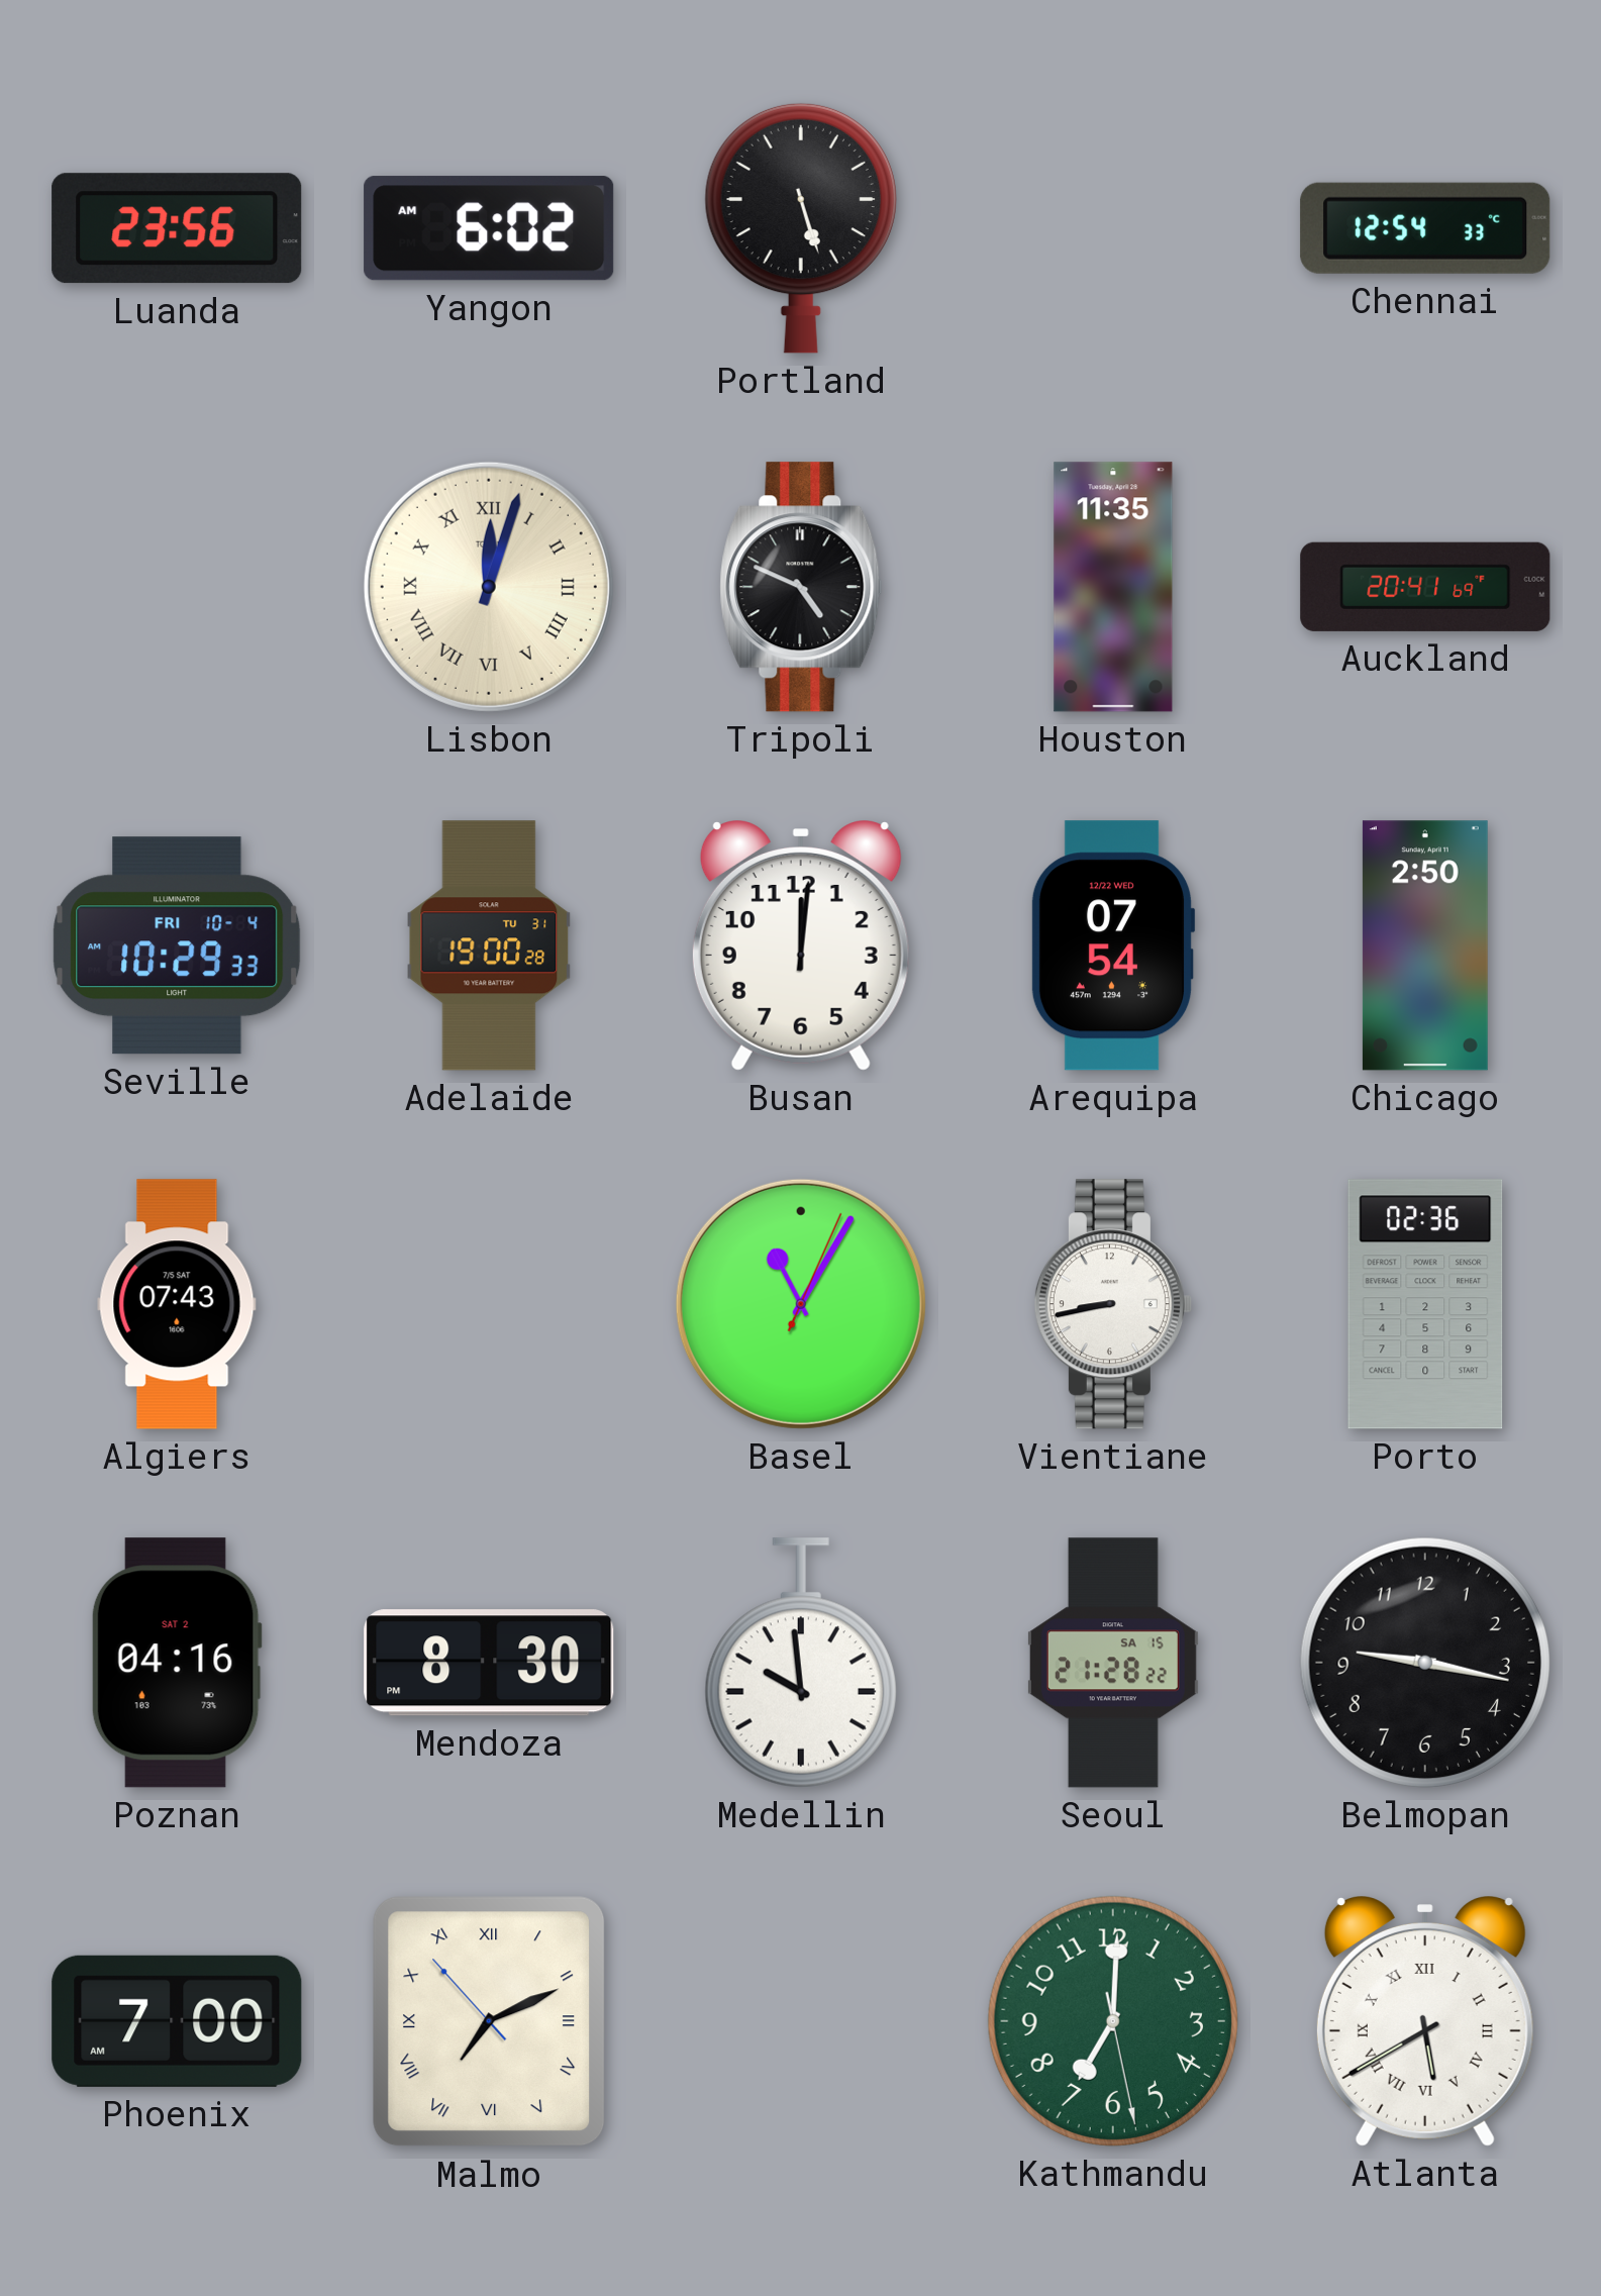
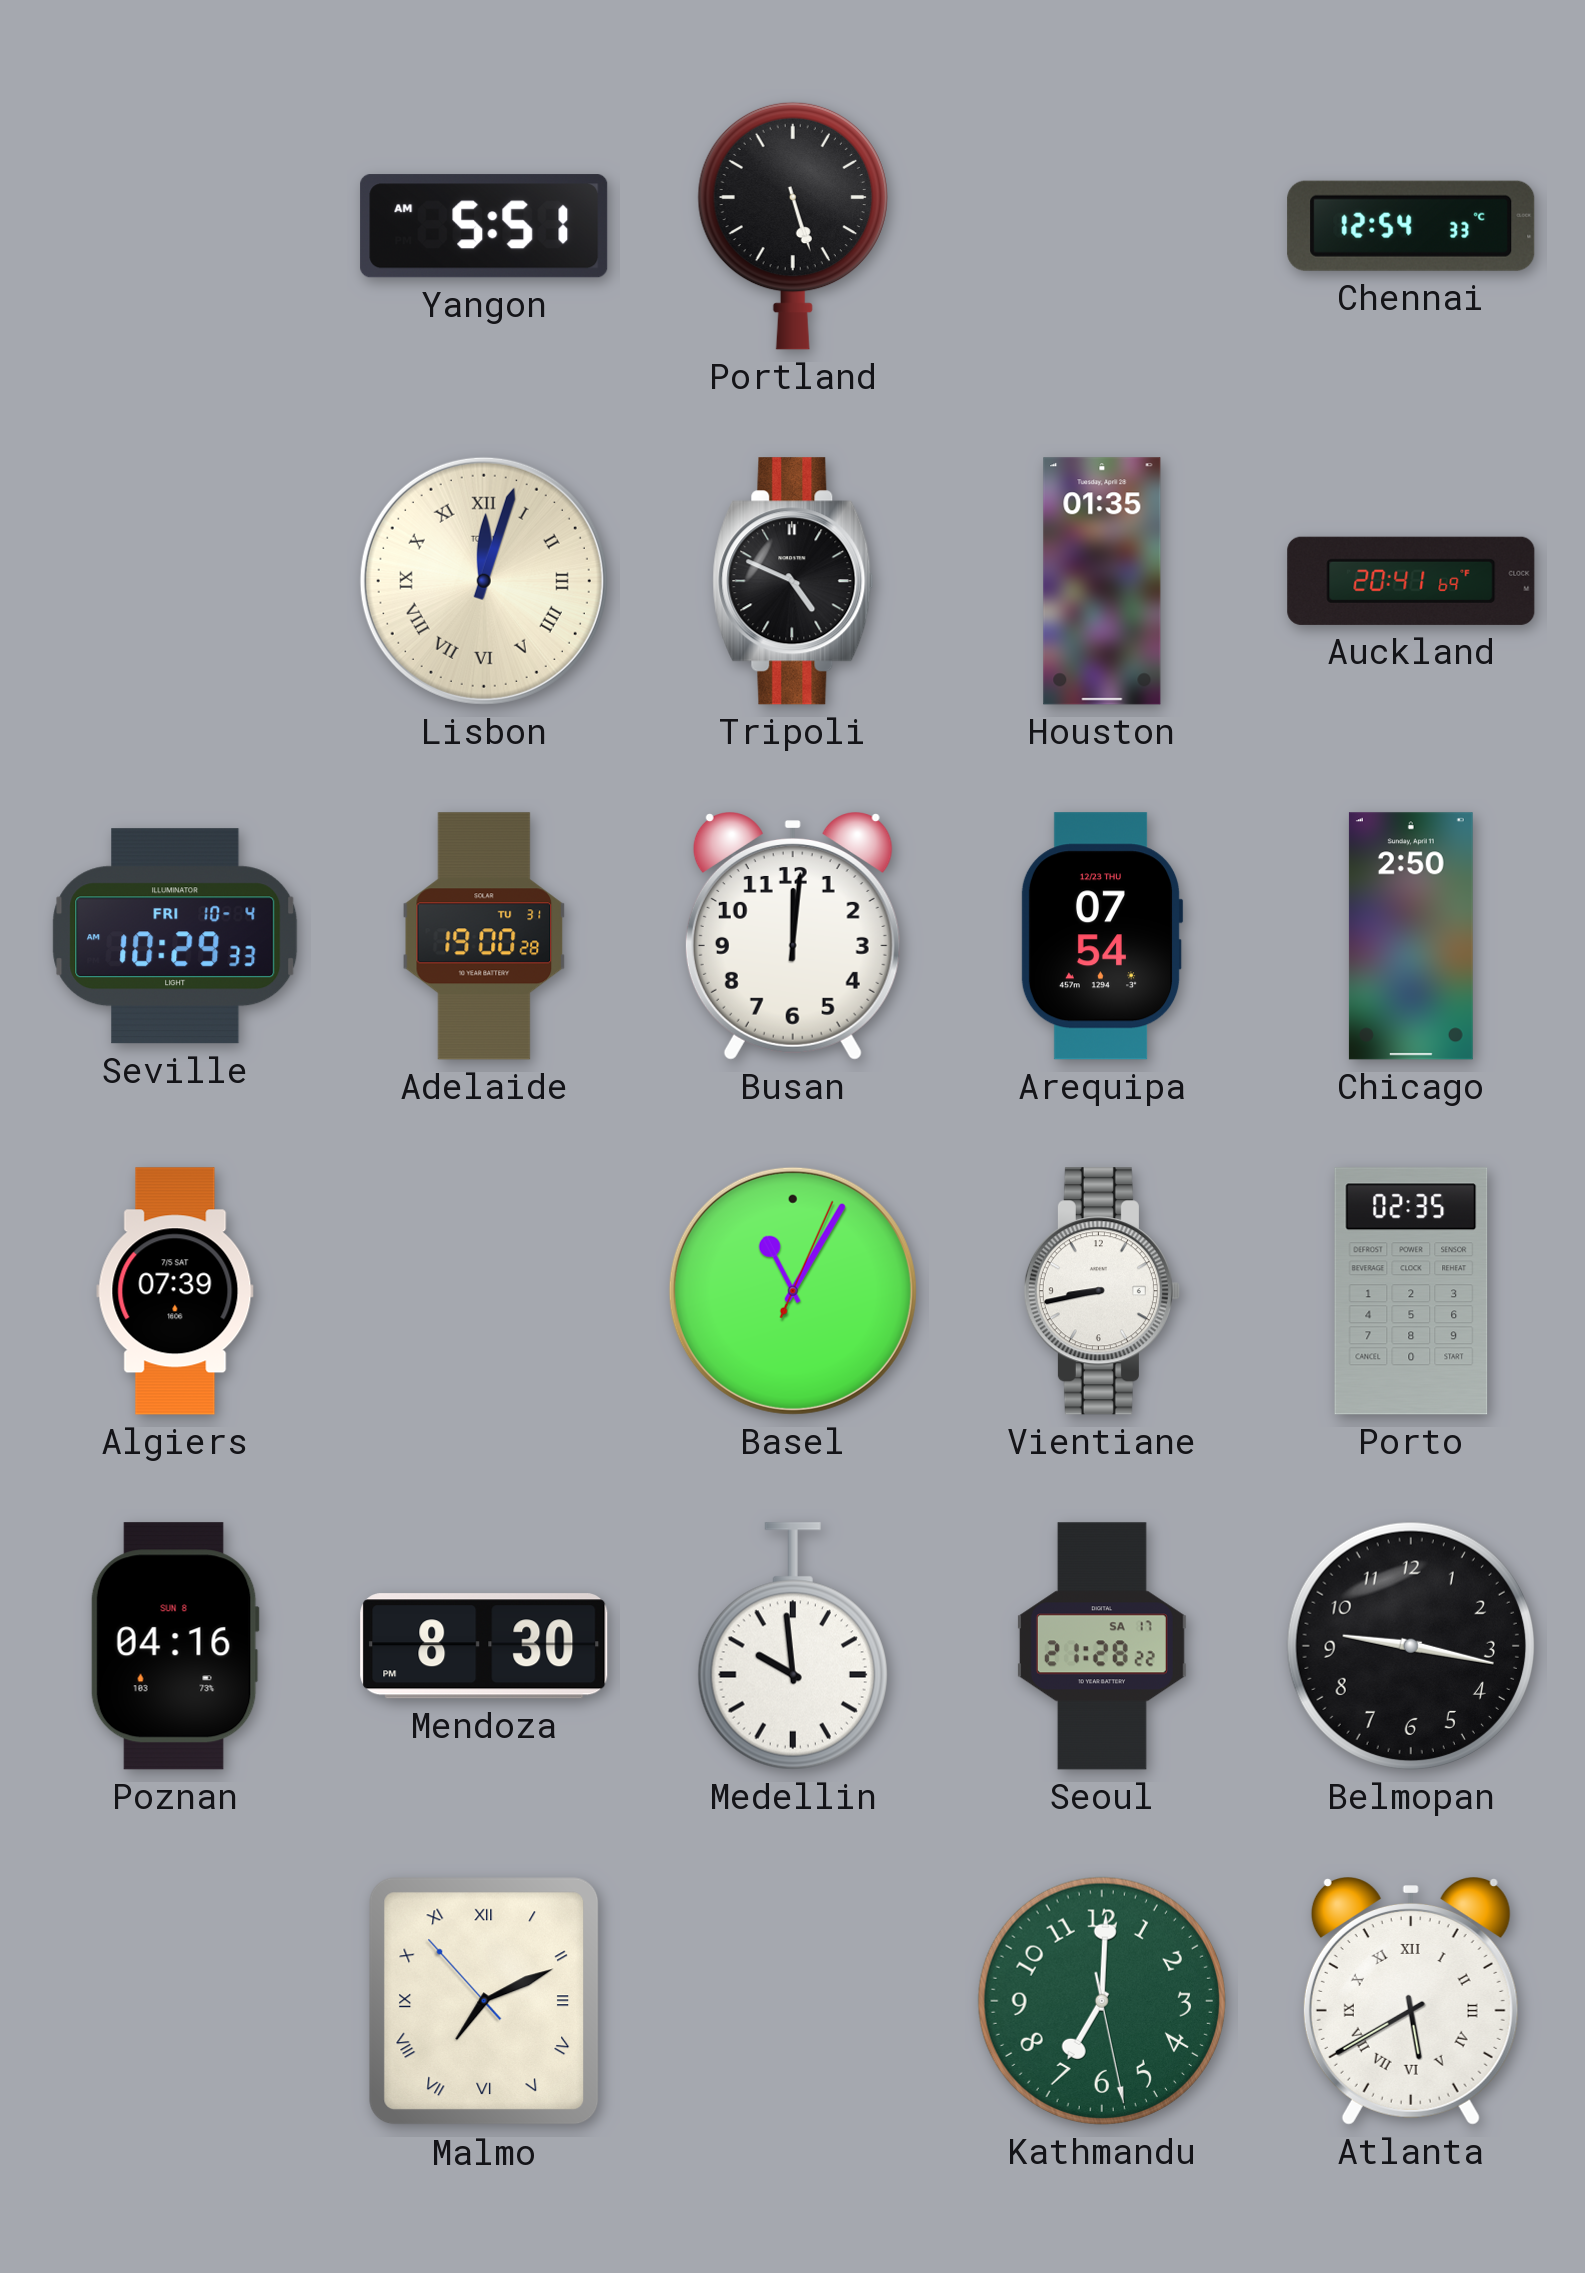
Luanda: 23:56 -> none (177, 228)
Yangon: 6:02 -> 5:51 (484, 226)
Houston: 11:35 -> 01:35 (1102, 581)
Arequipa date: 12/22 WED -> 12/23 THU (1102, 936)
Algiers: 07:43 -> 07:39 (175, 1291)
Porto: 02:36 -> 02:35 (1411, 1291)
Poznan date: SAT 2 -> SUN 8 (175, 1646)
Seoul date: SA 15 -> SA 17 (1102, 1646)
Phoenix: 7:00 -> none (177, 2021)
